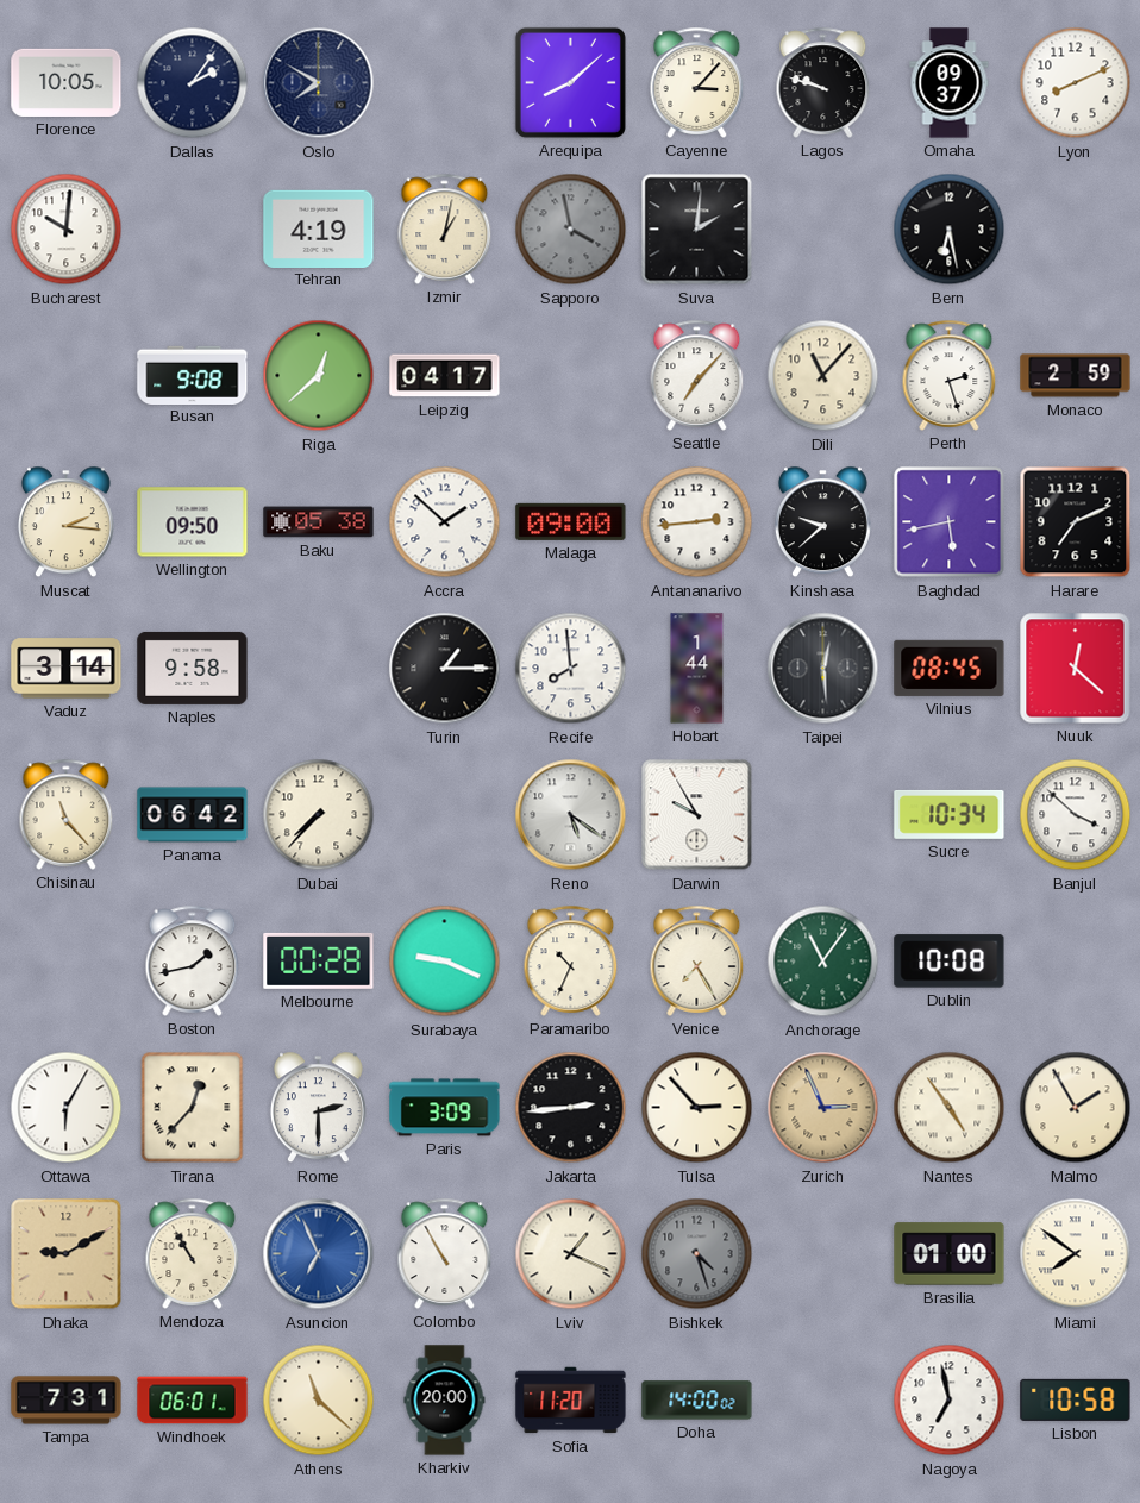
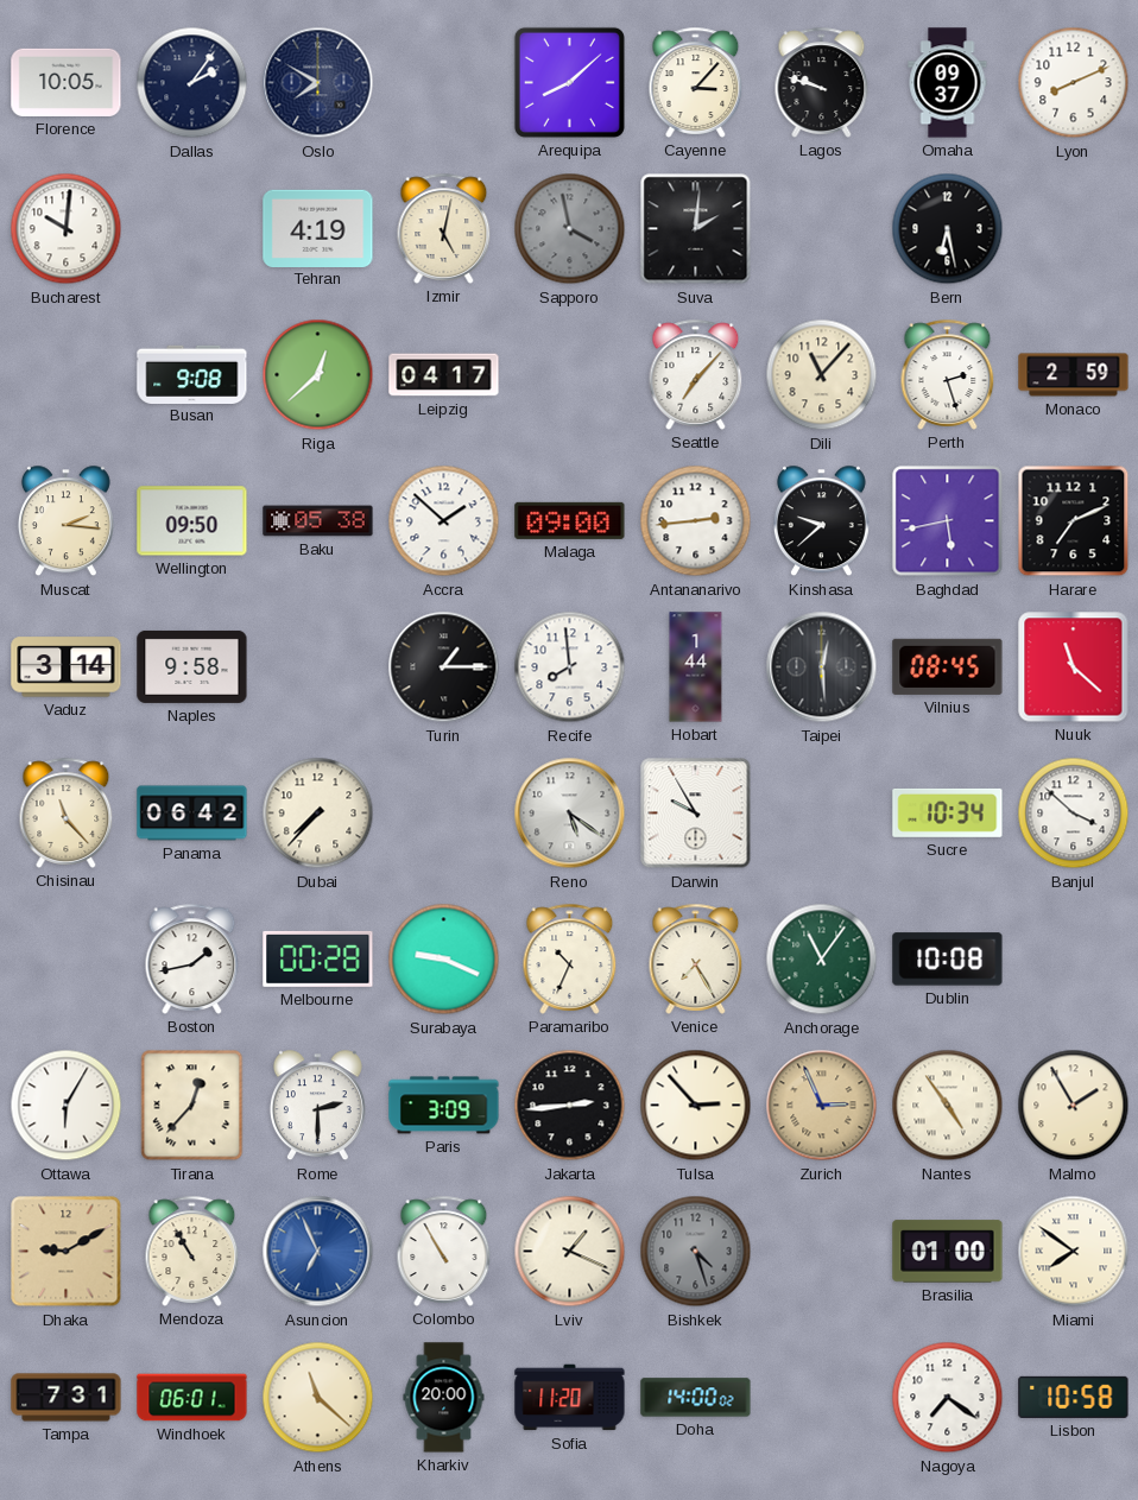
Izmir: 1:02 -> 5:02 (444, 228)
Nuuk: 12:22 -> 11:22 (1074, 667)
Nagoya: 6:58 -> 7:21 (948, 1398)
